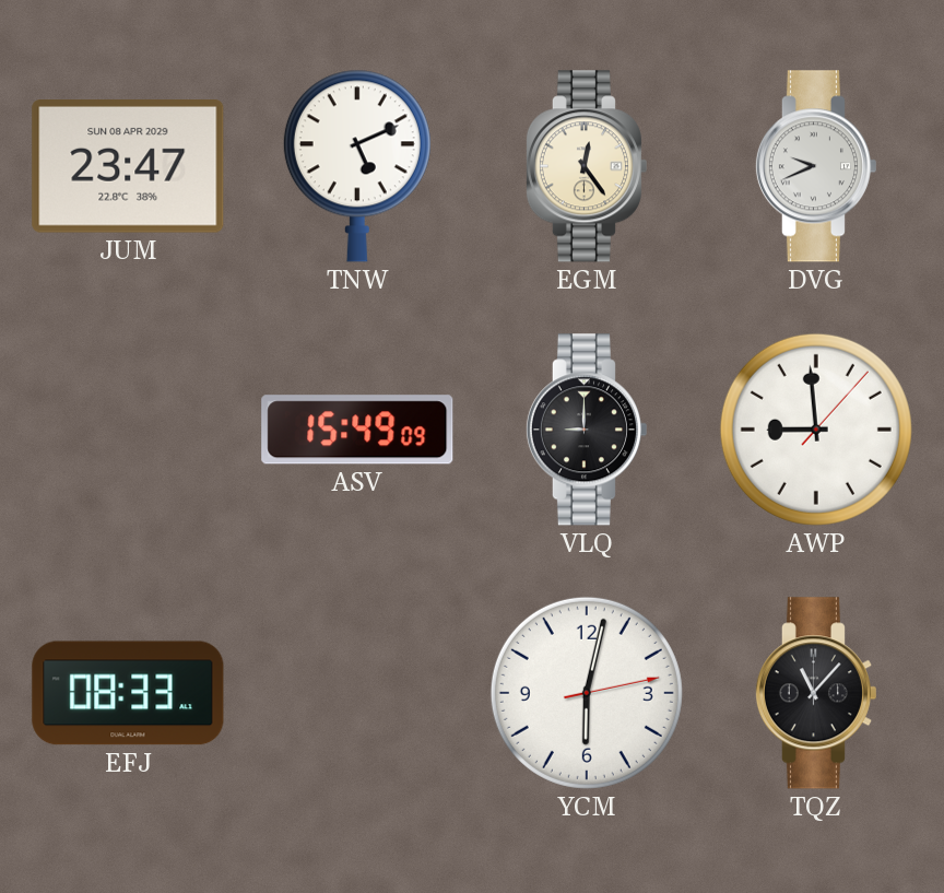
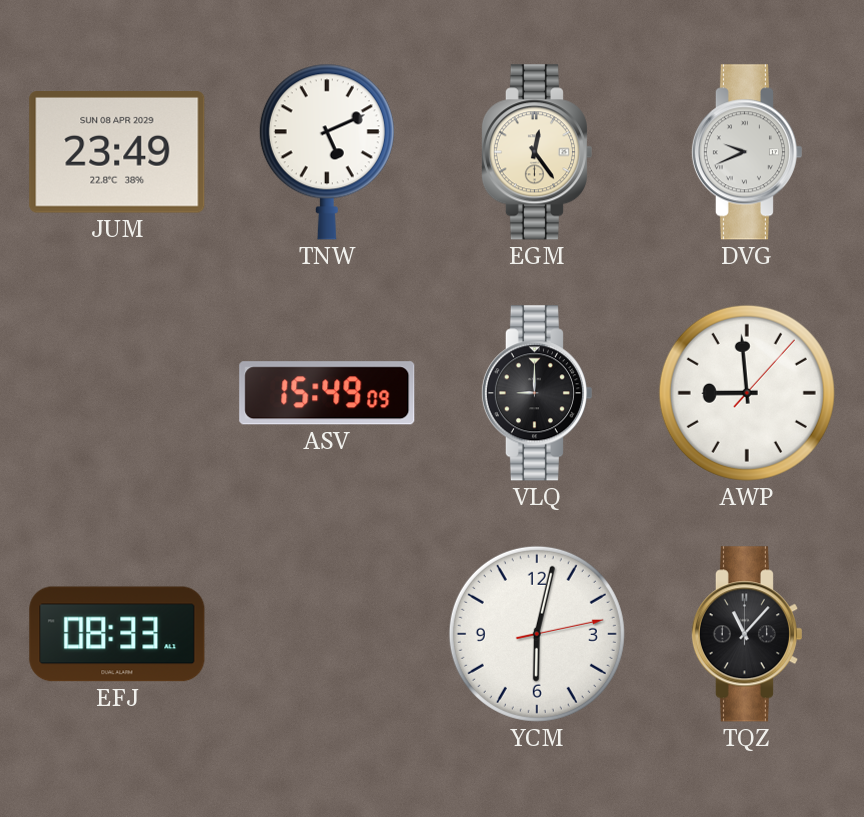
JUM: 23:47 -> 23:49 (117, 153)
